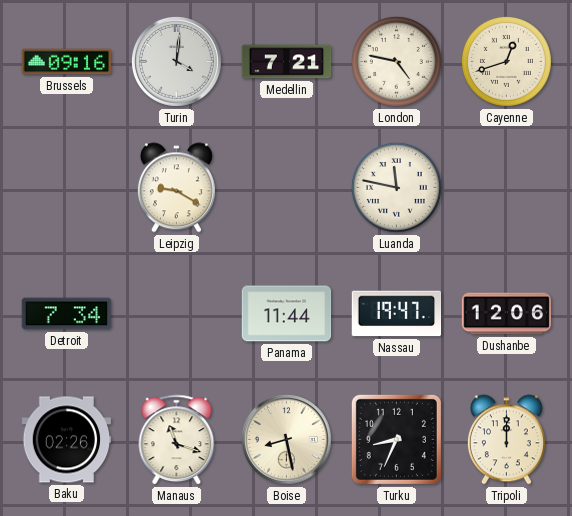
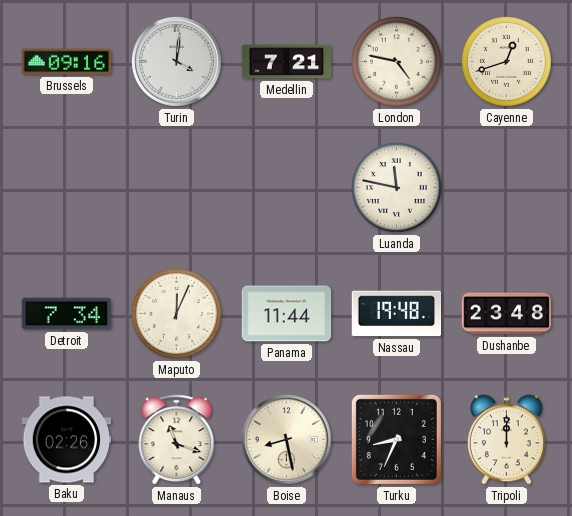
Leipzig: 9:20 -> none (176, 188)
Maputo: none -> 12:04 (176, 313)
Nassau: 19:47 -> 19:48 (397, 314)
Dushanbe: 12:06 -> 23:48 (507, 314)
